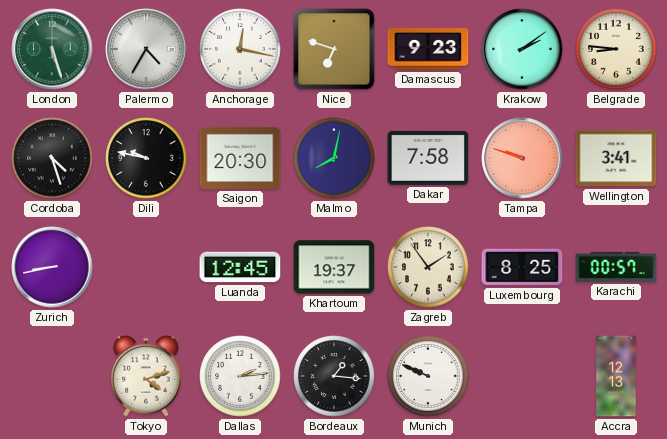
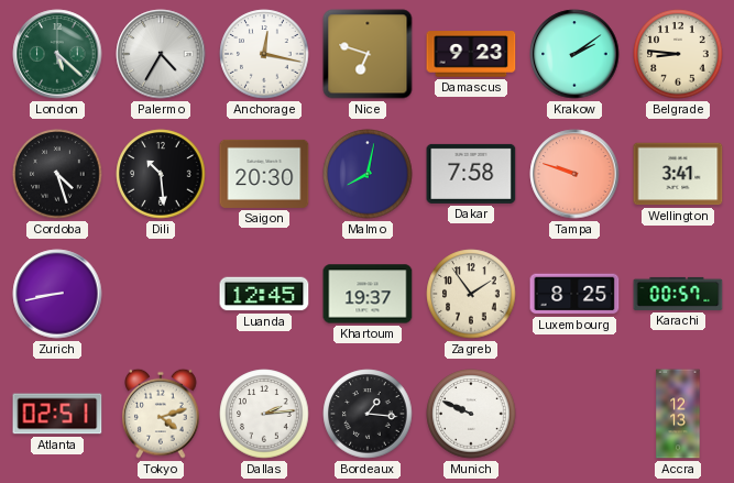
London: 5:27 -> 5:22 (57, 54)
Dili: 9:47 -> 10:29 (161, 174)
Atlanta: none -> 02:51 (57, 414)
